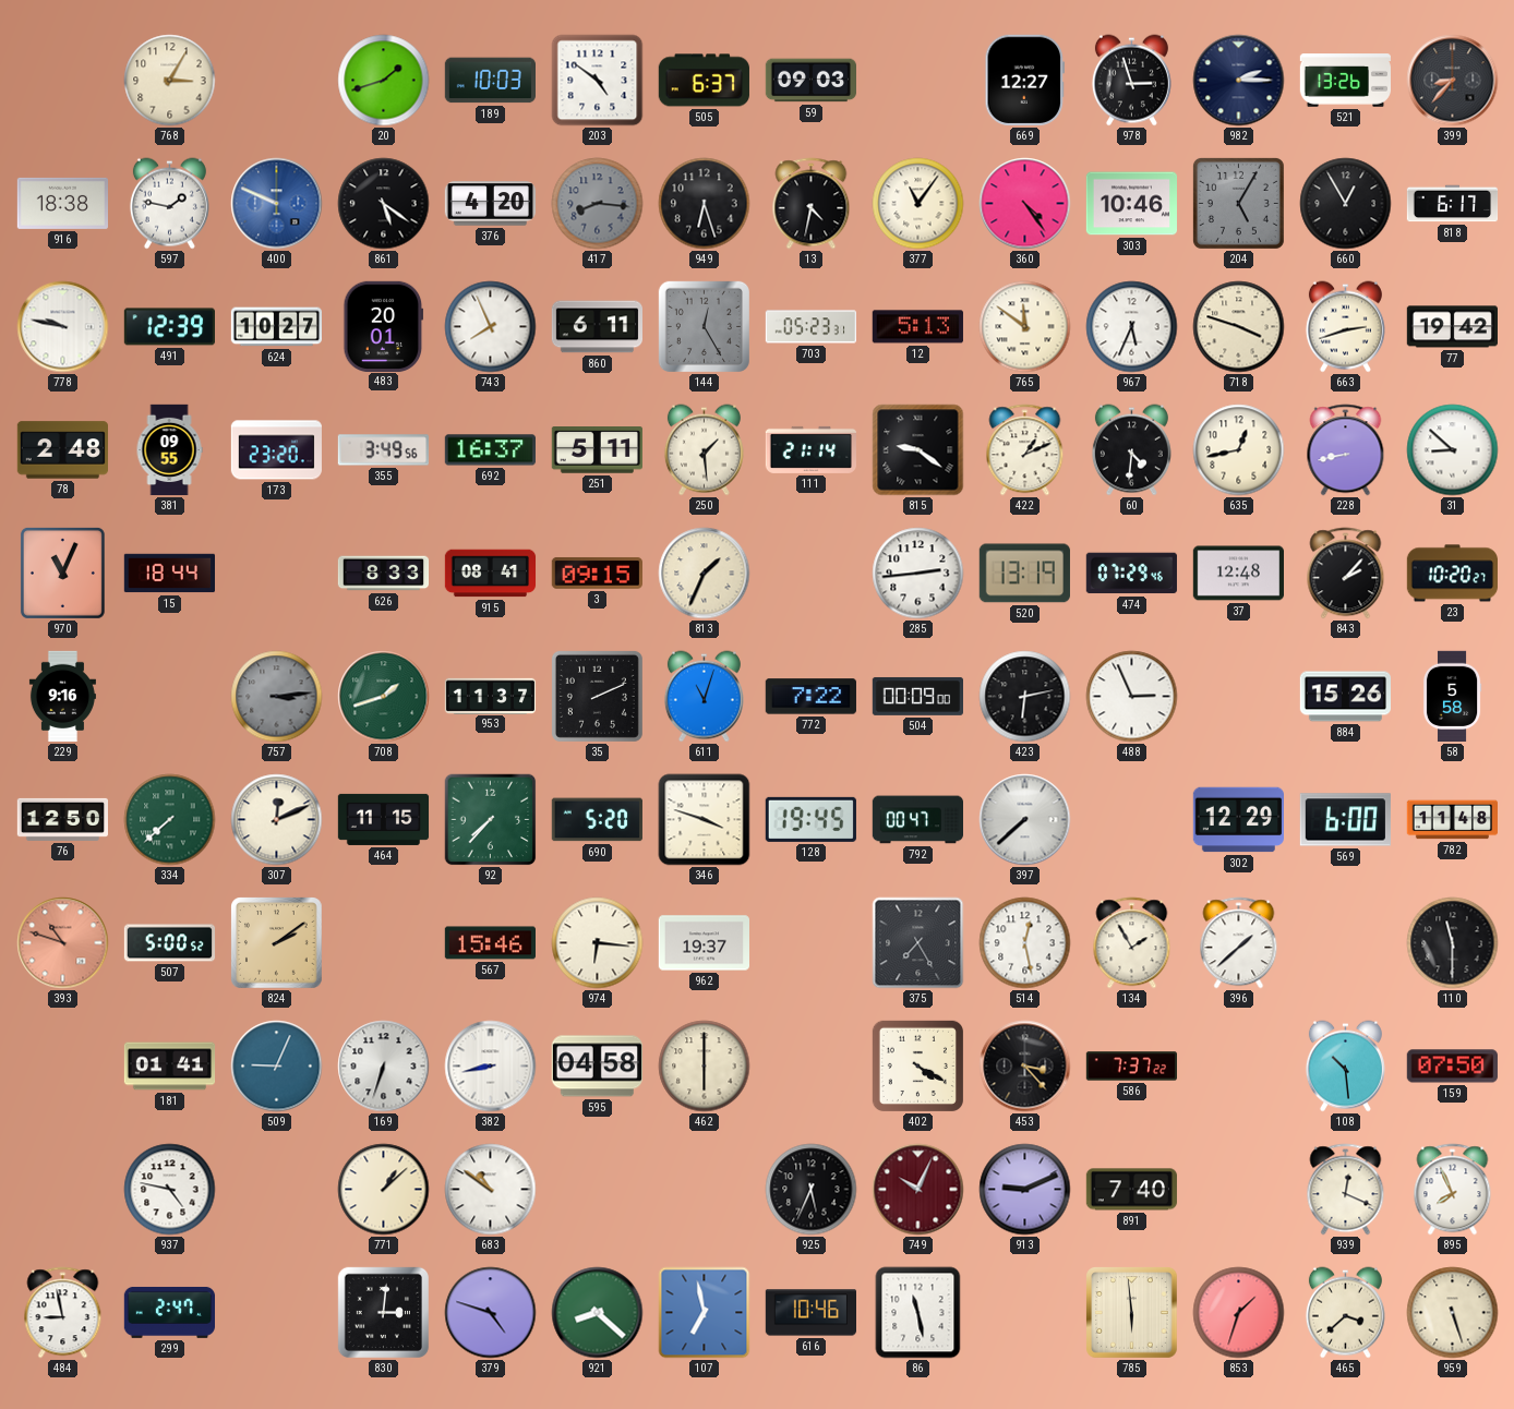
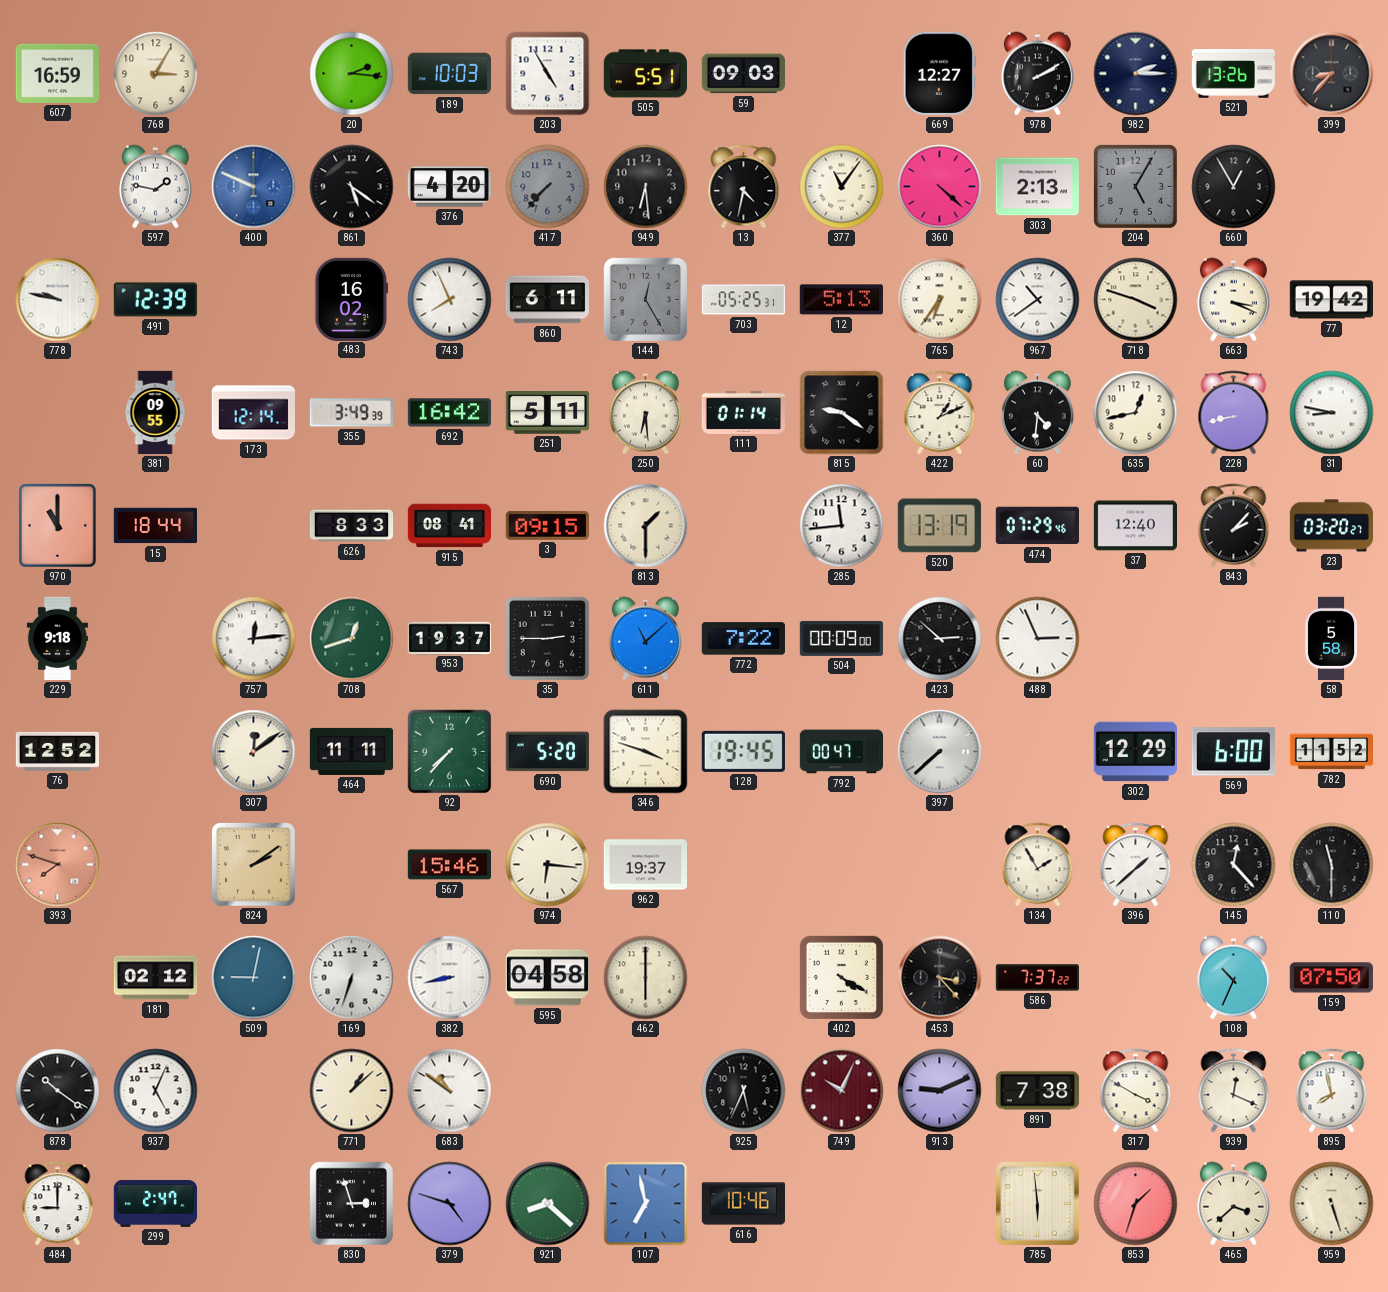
607: none -> 16:59 (57, 73)
20: 1:42 -> 2:16 (352, 74)
203: 4:51 -> 4:55 (548, 74)
505: 6:37 -> 5:51 (645, 74)
978: 2:57 -> 2:10 (1037, 74)
916: 18:38 -> none (62, 203)
417: 8:16 -> 7:37 (548, 187)
949: 6:27 -> 6:29 (646, 187)
360: 4:24 -> 4:22 (940, 187)
303: 10:46 -> 2:13 (1037, 187)
818: 6:17 -> none (1453, 204)
624: 10:27 -> none (276, 327)
483: 20:01 -> 16:02 (352, 299)
703: 05:23 -> 05:25 (743, 300)
765: 11:51 -> 6:36 (940, 300)
967: 5:34 -> 10:39 (1038, 300)
663: 2:42 -> 3:19 (1233, 300)
78: 2:48 -> none (62, 450)
173: 23:20 -> 12:14 (253, 413)
355: 3:49:56 -> 3:49:39 (351, 413)
692: 16:37 -> 16:42 (449, 413)
250: 1:29 -> 6:29 (645, 413)
111: 21:14 -> 01:14 (743, 412)
31: 8:52 -> 8:47 (1332, 413)
970: 11:04 -> 11:00 (57, 525)
813: 1:34 -> 1:30 (646, 526)
285: 2:44 -> 11:44 (842, 526)
37: 12:48 -> 12:40 (1135, 526)
23: 10:20 -> 03:20 (1331, 526)
229: 9:16 -> 9:18 (57, 639)
757: 3:14 -> 12:14 (254, 639)
757 dial: grey -> white (254, 639)
708: 1:42 -> 12:42 (352, 639)
953: 11:37 -> 19:37 (450, 638)
35: 2:11 -> 2:45 (547, 638)
611: 11:03 -> 11:08 (645, 639)
423: 6:13 -> 2:52 (940, 639)
884: 15:26 -> none (1345, 697)
76: 12:50 -> 12:52 (57, 751)
334: 7:38 -> none (170, 820)
307: 12:11 -> 12:09 (254, 752)
464: 11:15 -> 11:11 (352, 751)
782: 11:48 -> 11:52 (1331, 752)
393: 10:48 -> 7:48 (58, 865)
507: 5:00 -> none (170, 943)
375: 7:25 -> none (918, 943)
514: 12:28 -> none (1025, 943)
145: none -> 12:23 (1234, 865)
181: 01:41 -> 02:12 (156, 978)
509: 9:04 -> 9:02 (254, 978)
108: 10:29 -> 10:34 (1233, 978)
878: none -> 10:21 (58, 1091)
937: 4:47 -> 5:04 (156, 1091)
891: 7:40 -> 7:38 (1037, 1091)
317: none -> 3:50 (1136, 1091)
895: 7:56 -> 7:58 (1332, 1091)
484: 8:58 -> 9:00 (58, 1204)
830: 3:01 -> 2:57 (351, 1203)
86: 11:28 -> none (918, 1313)
